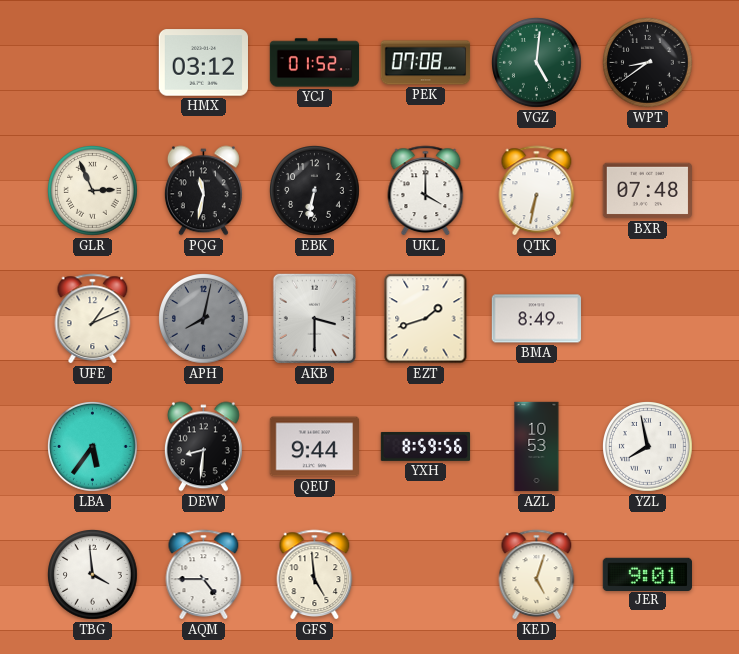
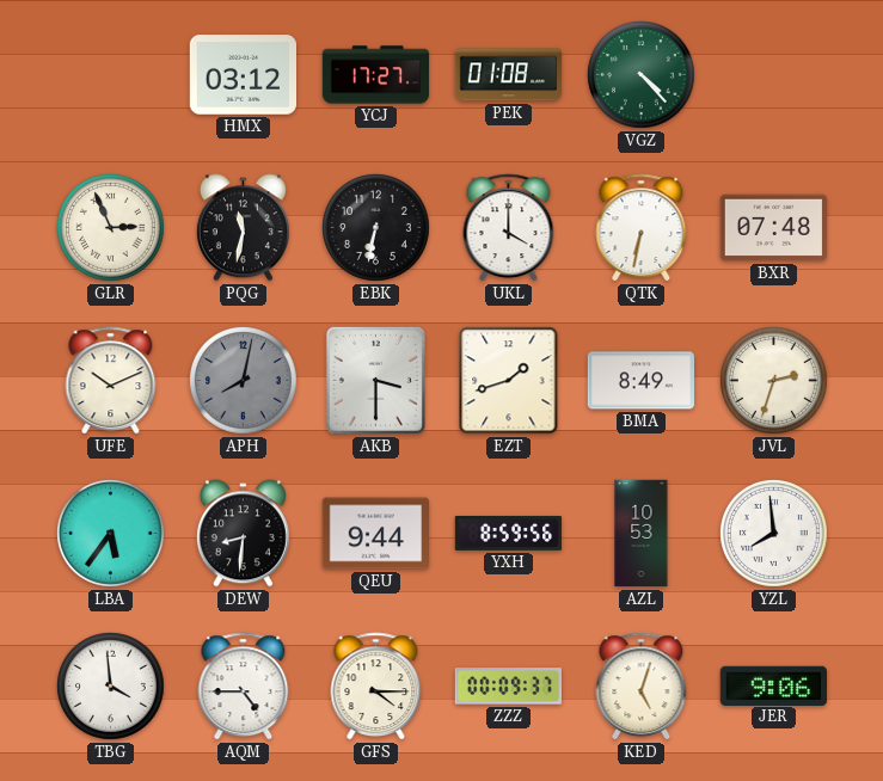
YCJ: 01:52 -> 17:27 (376, 75)
PEK: 07:08 -> 01:08 (509, 75)
VGZ: 5:01 -> 4:23 (642, 75)
WPT: 8:39 -> none (648, 63)
UFE: 1:11 -> 10:11 (111, 381)
JVL: none -> 2:33 (774, 381)
YZL: 7:58 -> 7:59 (774, 534)
GFS: 4:59 -> 4:15 (376, 687)
ZZZ: none -> 00:09 (509, 687)
JER: 9:01 -> 9:06 (773, 685)
